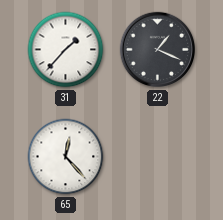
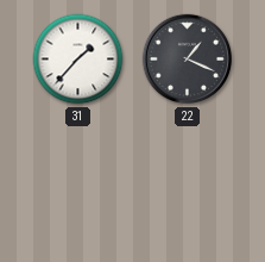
65: 12:23 -> none (66, 157)
